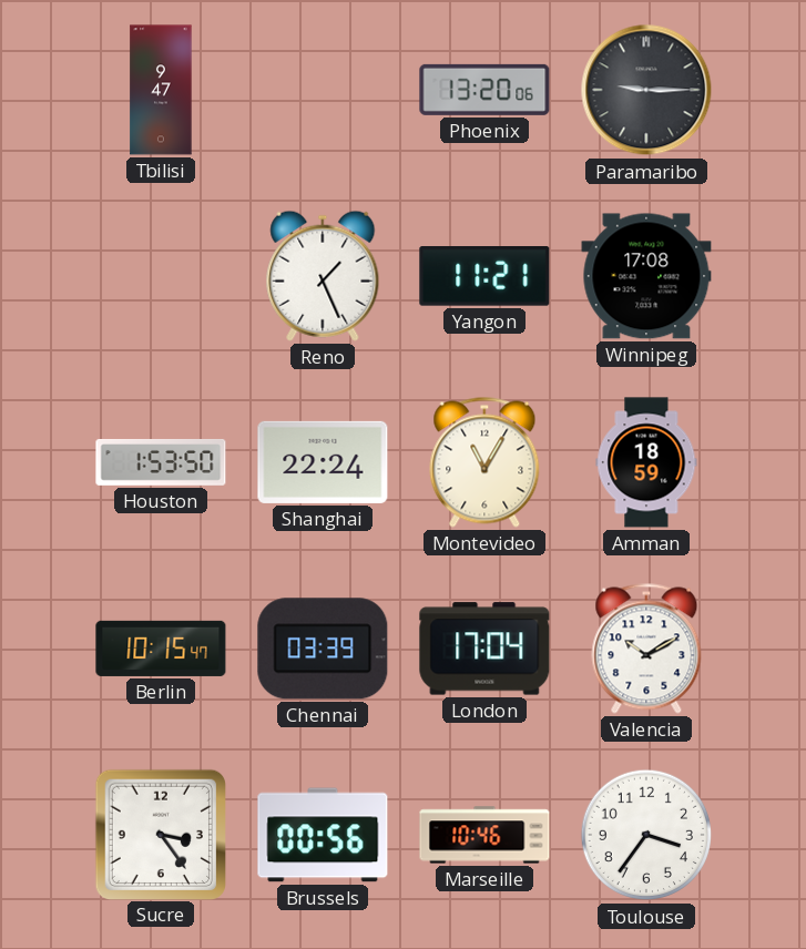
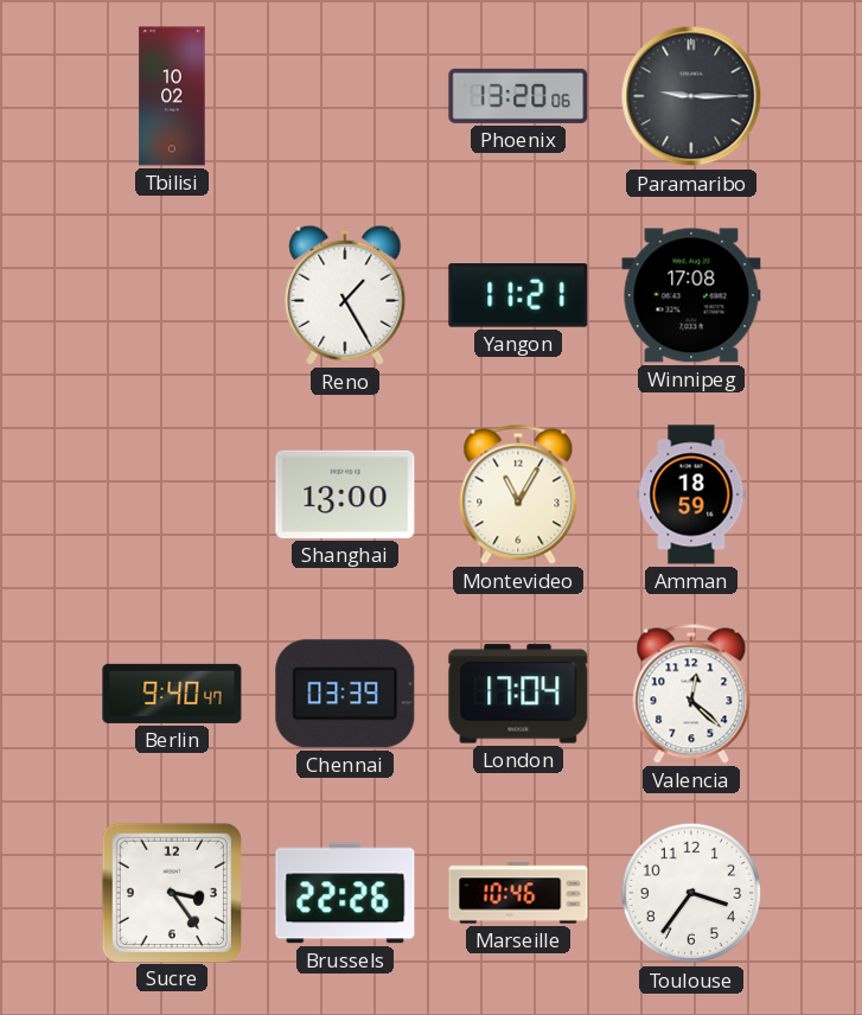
Tbilisi: 9:47 -> 10:02 (172, 96)
Reno: 1:26 -> 1:25 (345, 295)
Houston: 1:53 -> none (161, 462)
Shanghai: 22:24 -> 13:00 (345, 494)
Berlin: 10:15 -> 9:40 (172, 694)
Valencia: 10:10 -> 12:22 (691, 694)
Brussels: 00:56 -> 22:26 (345, 893)
